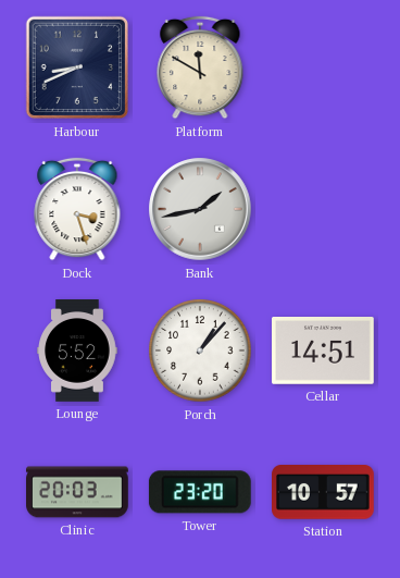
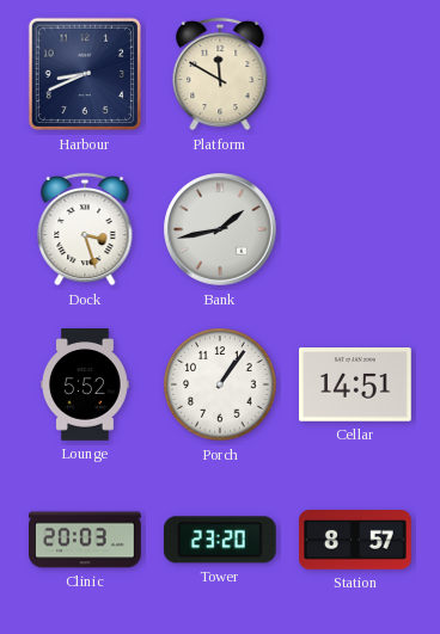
Porch: 1:07 -> 1:06 (220, 384)
Station: 10:57 -> 8:57 (356, 540)
